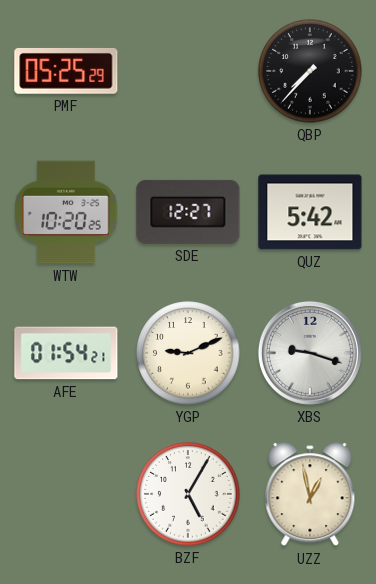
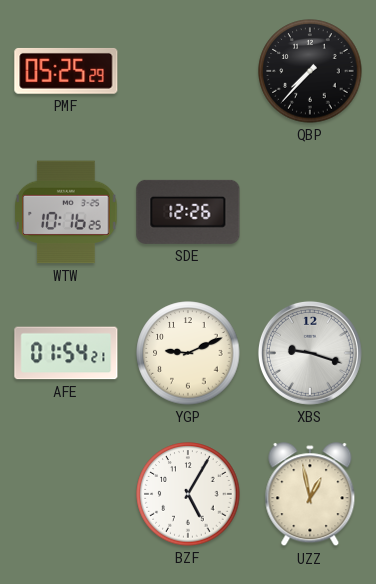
WTW: 10:20 -> 10:16 (66, 212)
SDE: 12:27 -> 12:26 (188, 212)
QUZ: 5:42 -> none (310, 212)
